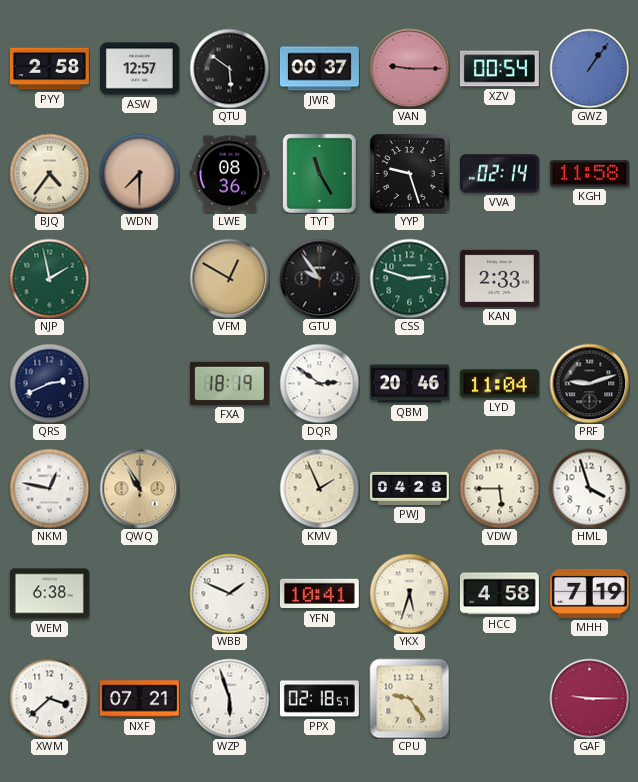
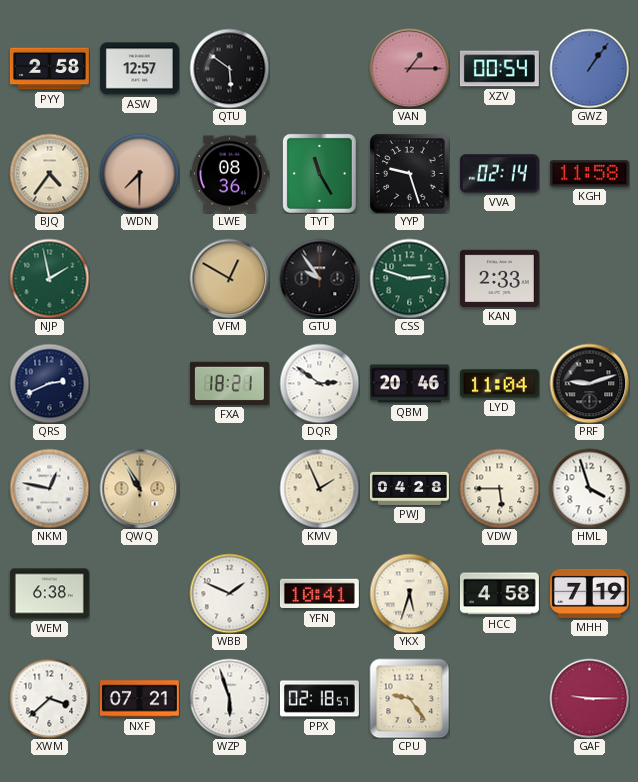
JWR: 00:37 -> none (319, 69)
VAN: 9:15 -> 1:15 (409, 68)
FXA: 18:19 -> 18:21 (229, 383)
